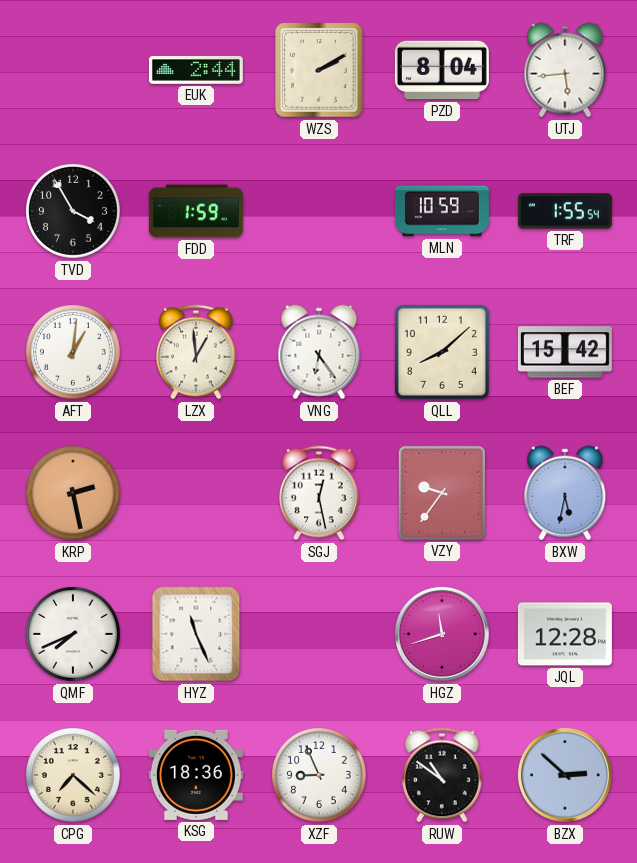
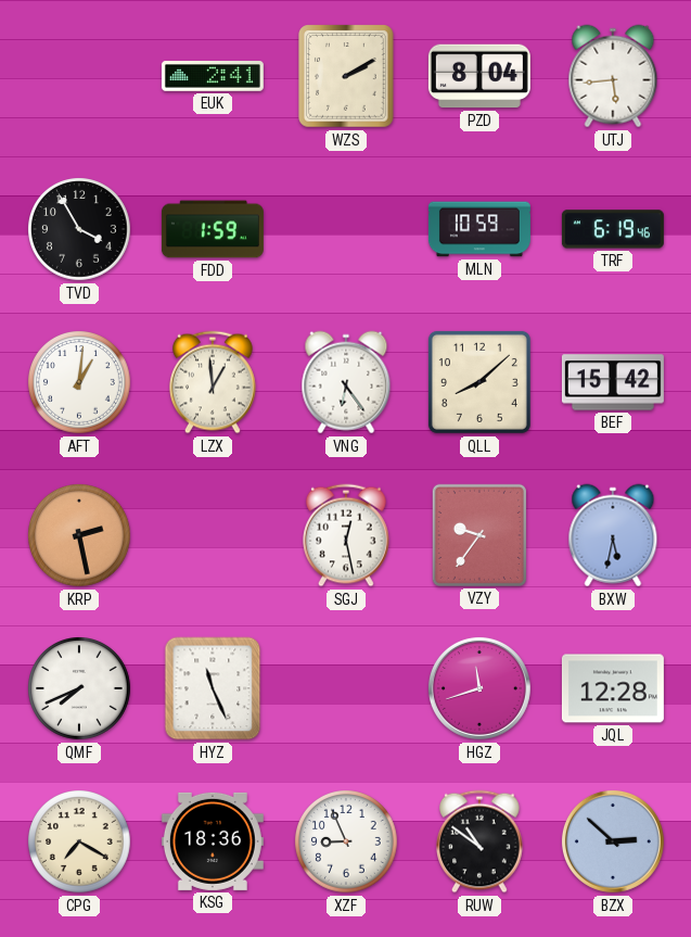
EUK: 2:44 -> 2:41 (213, 76)
TRF: 1:55 -> 6:19 (613, 229)
CPG: 7:22 -> 7:20 (80, 843)
